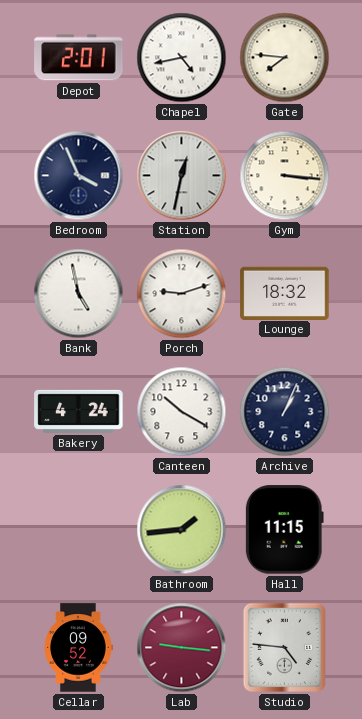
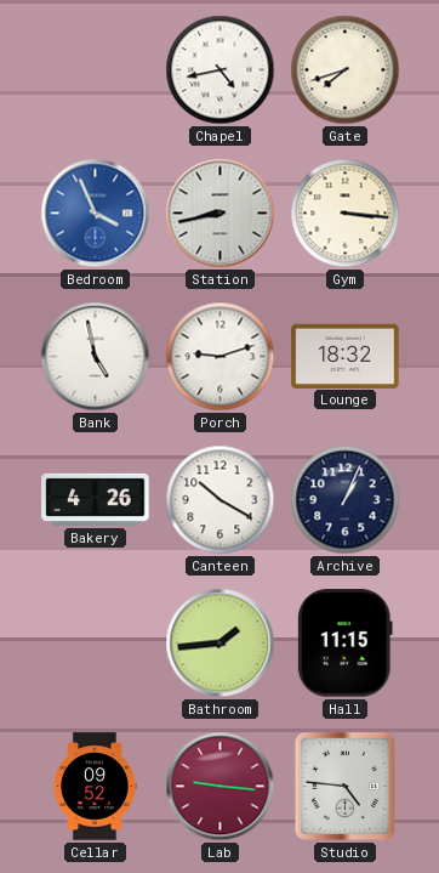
Depot: 2:01 -> none (79, 58)
Gate: 7:46 -> 7:42 (346, 70)
Bedroom dial: navy -> blue (96, 214)
Station: 12:32 -> 8:43 (221, 214)
Bakery: 4:24 -> 4:26 (96, 499)
